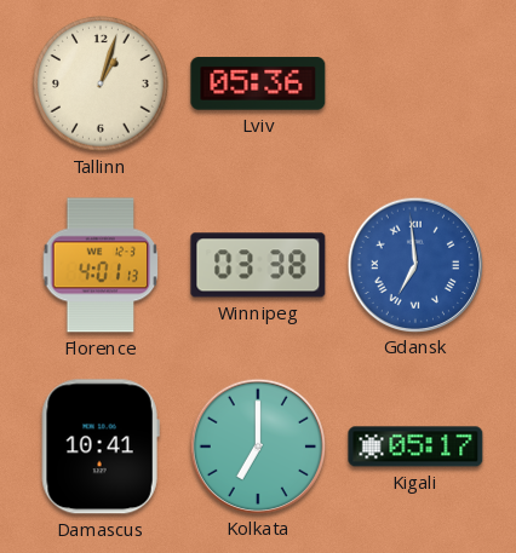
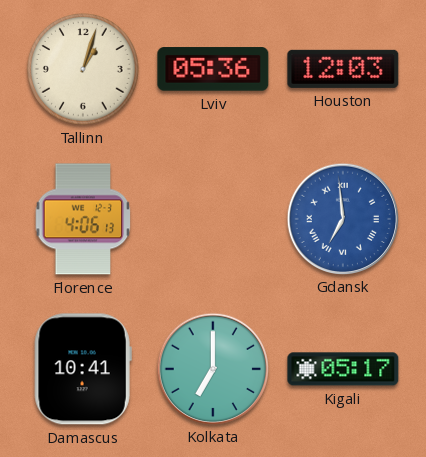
Houston: none -> 12:03 (343, 69)
Florence: 4:01 -> 4:06 (83, 219)
Winnipeg: 03:38 -> none (258, 265)
